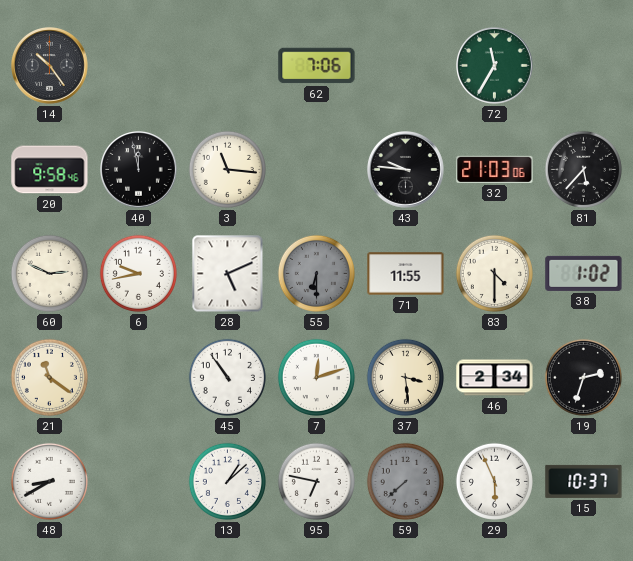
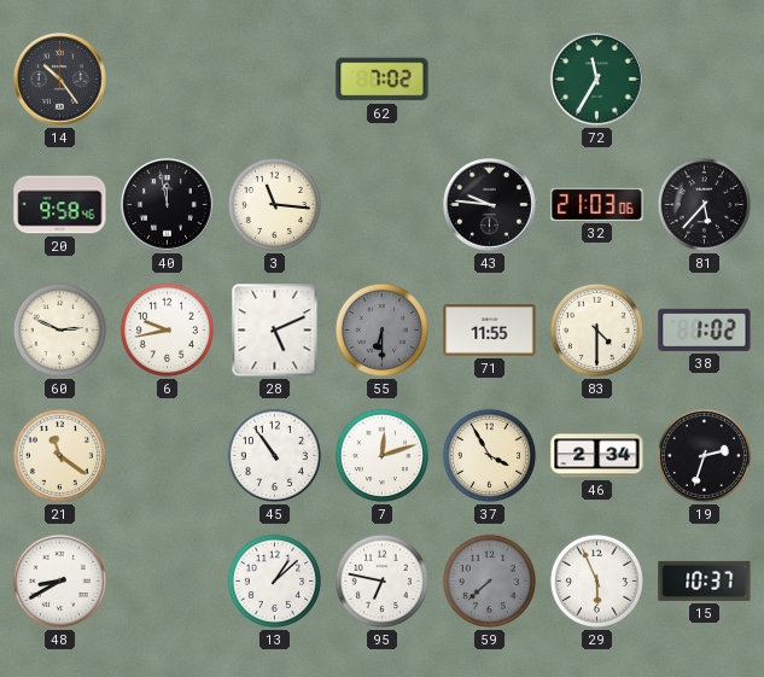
62: 7:06 -> 7:02 (383, 80)
37: 3:29 -> 3:55 (489, 455)
